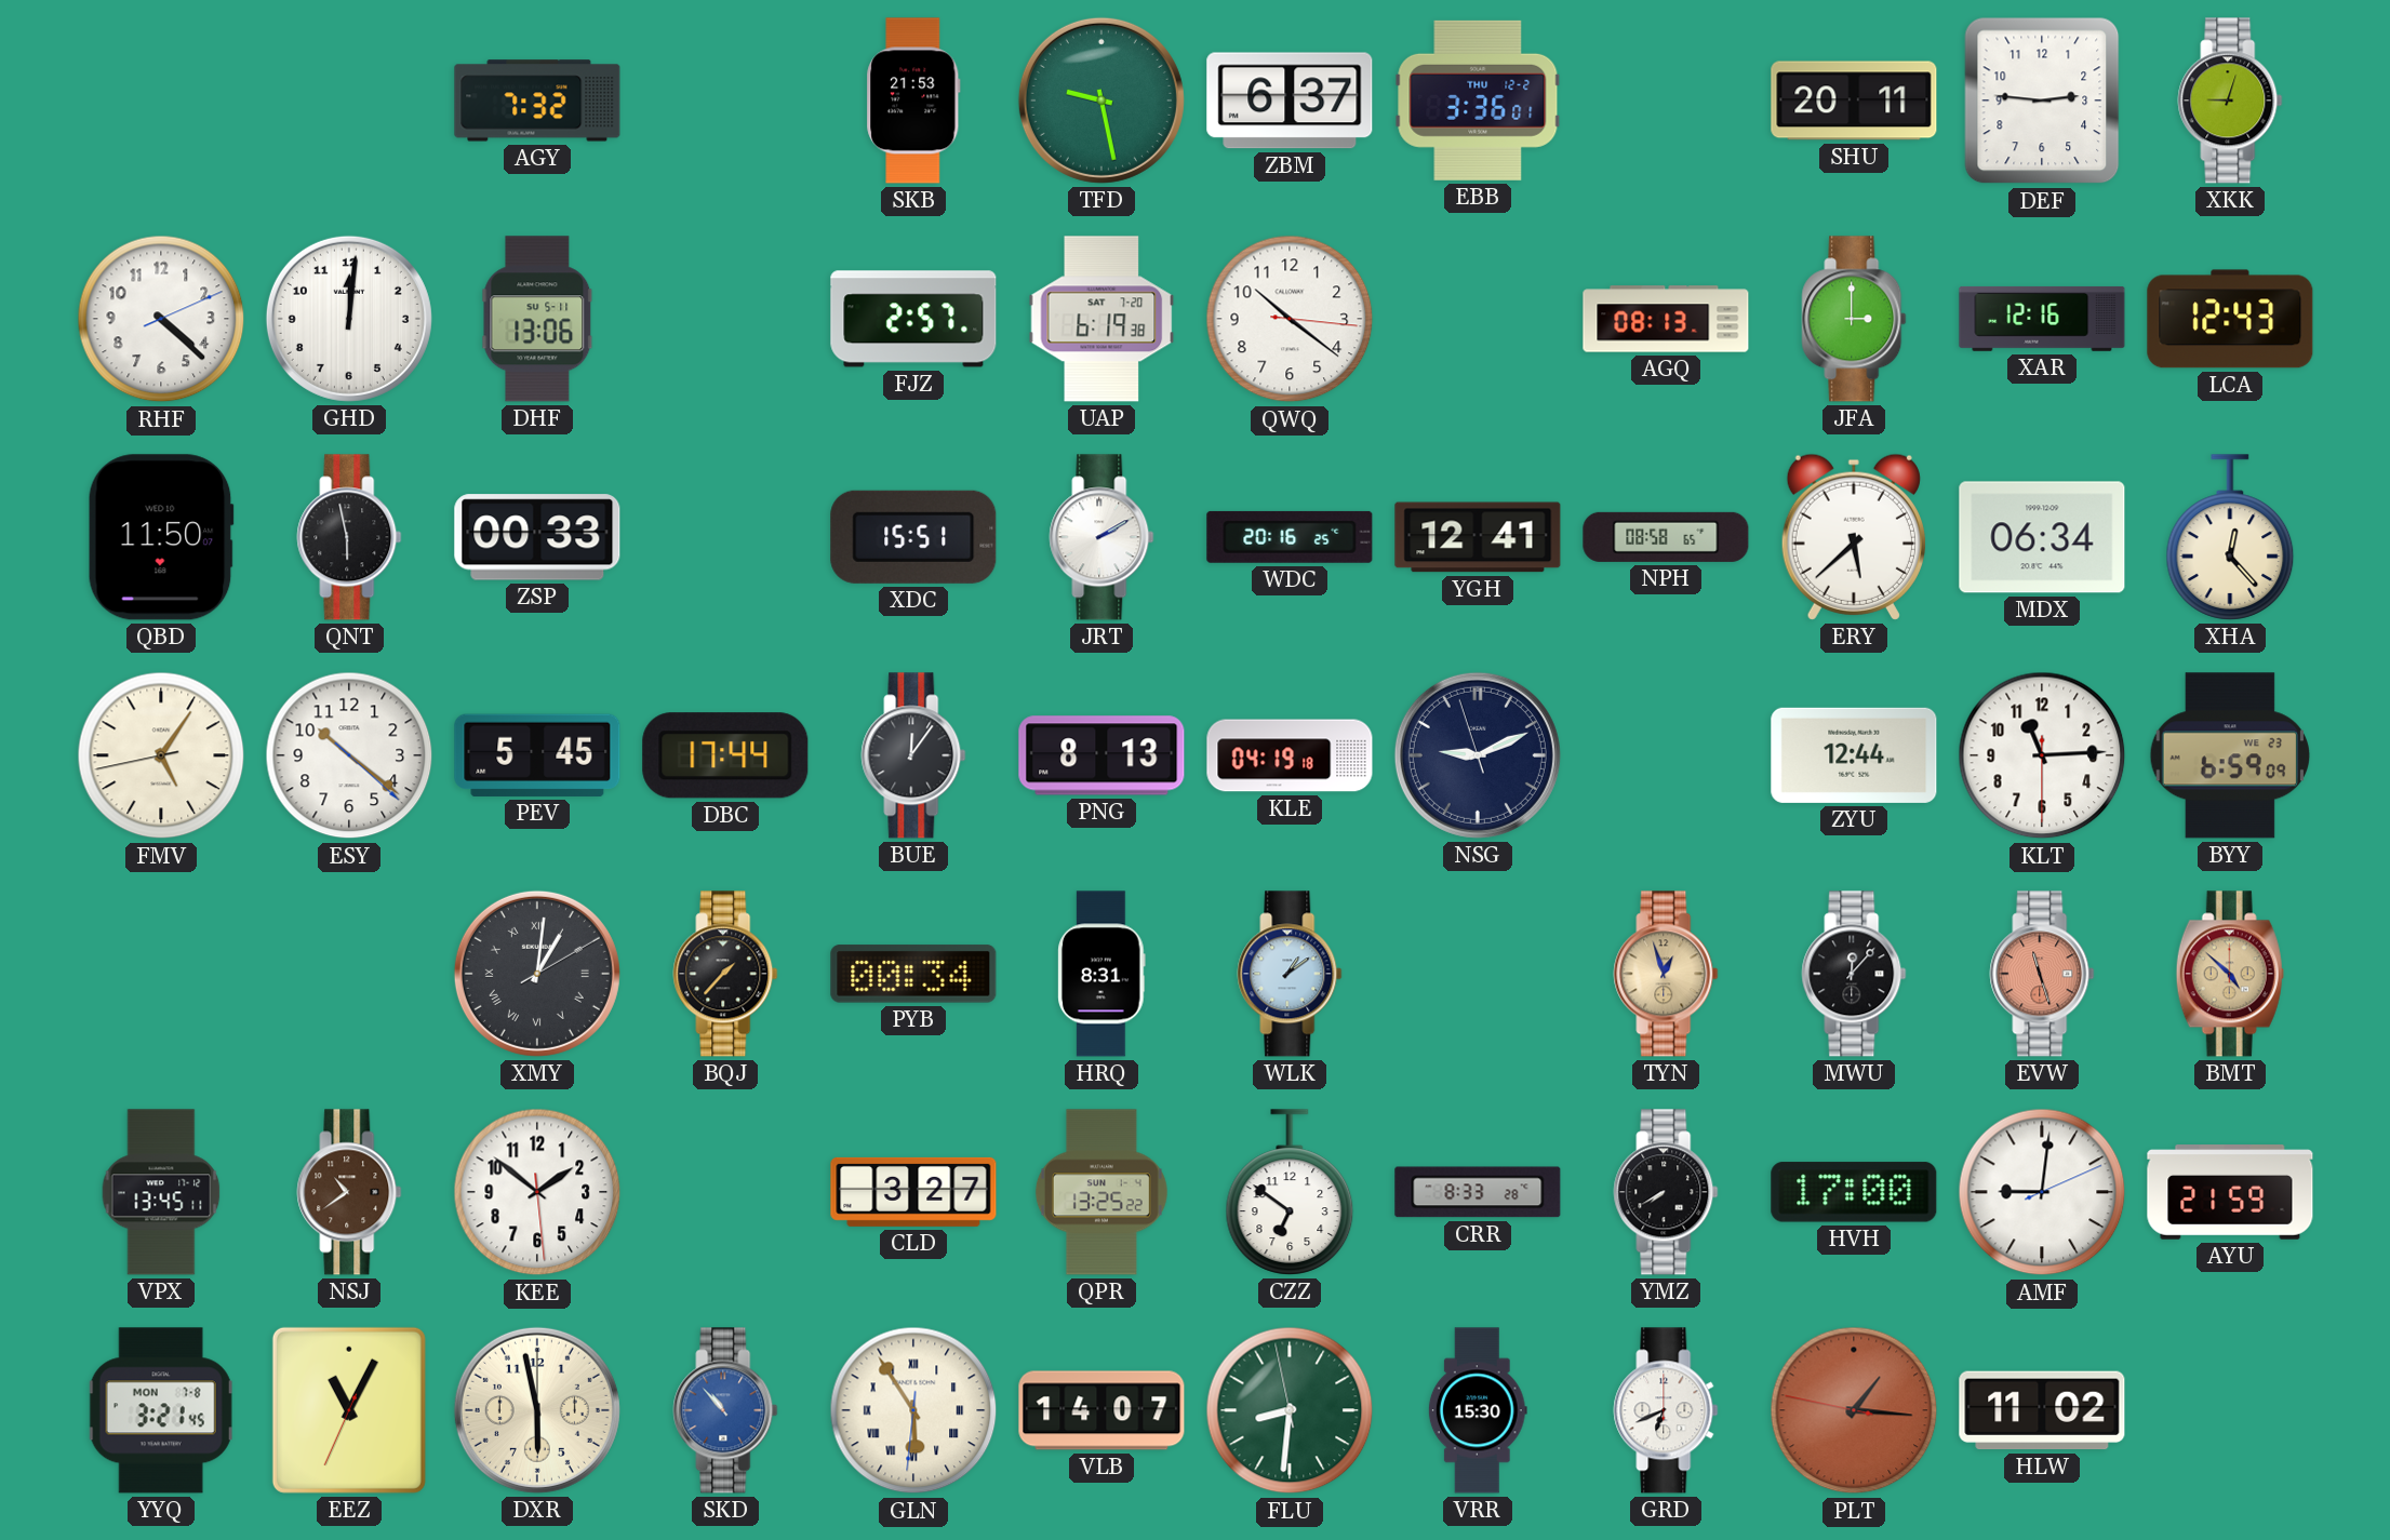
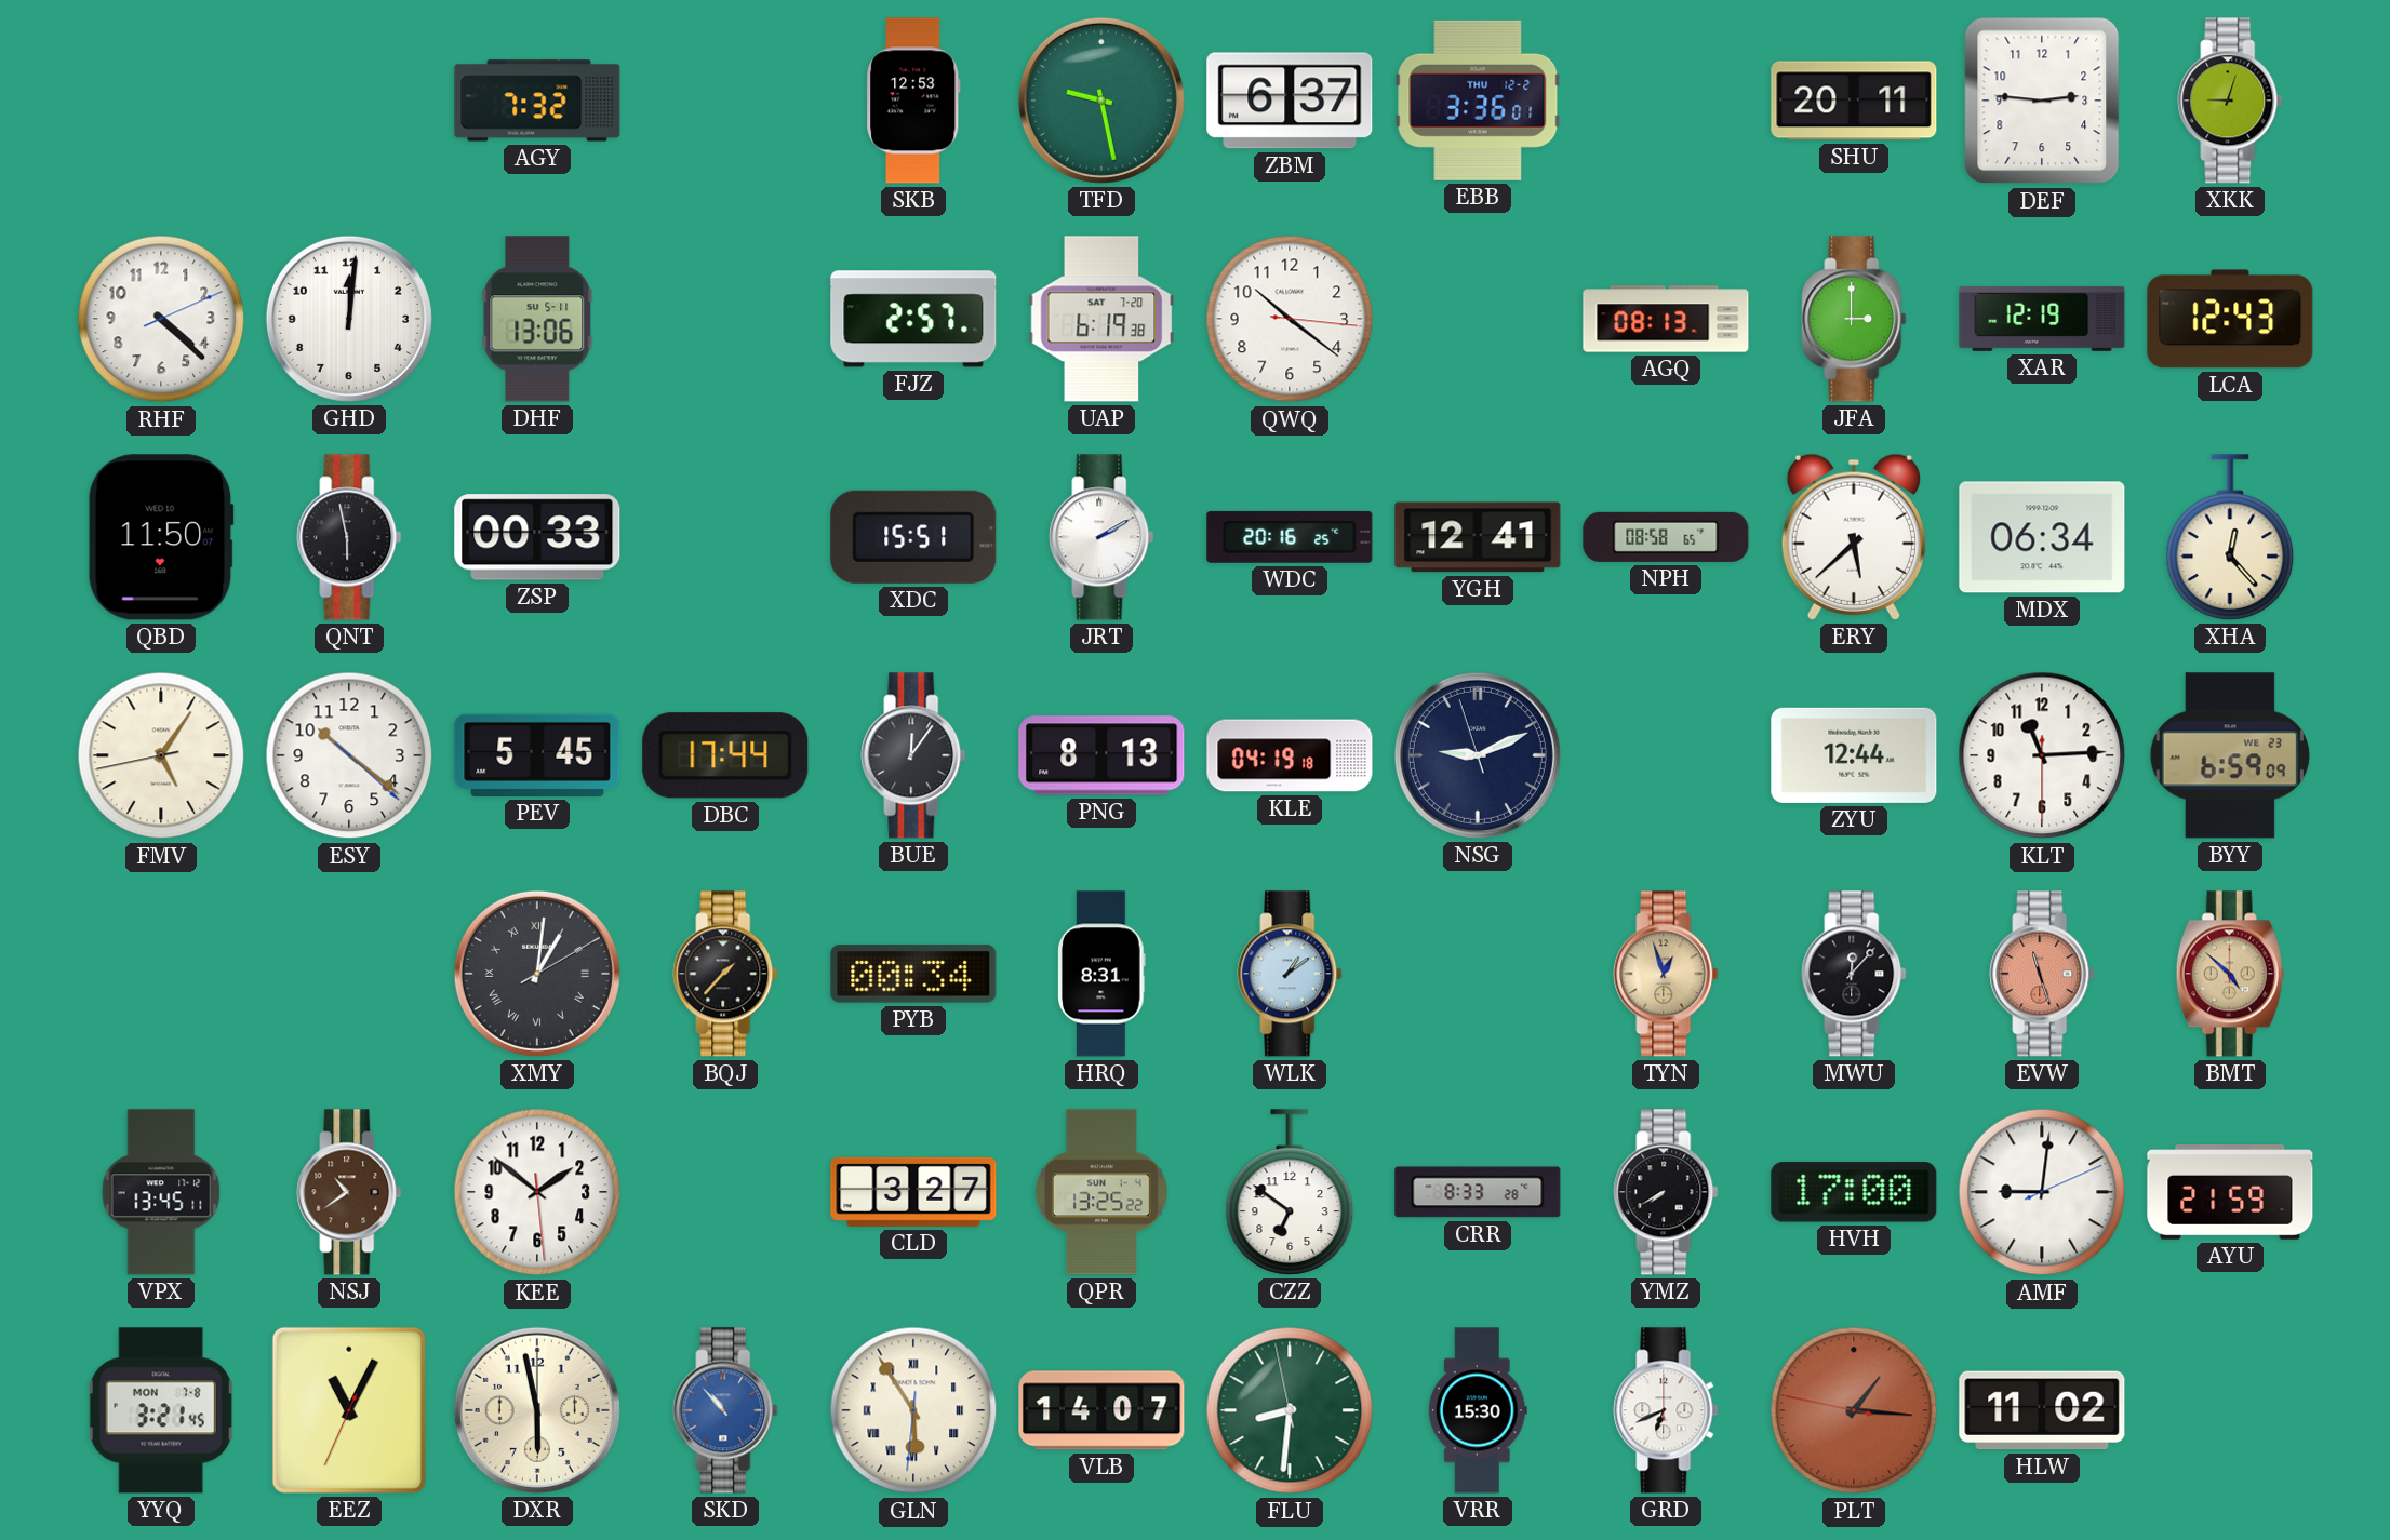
SKB: 21:53 -> 12:53 (913, 101)
XAR: 12:16 -> 12:19 (2042, 319)
